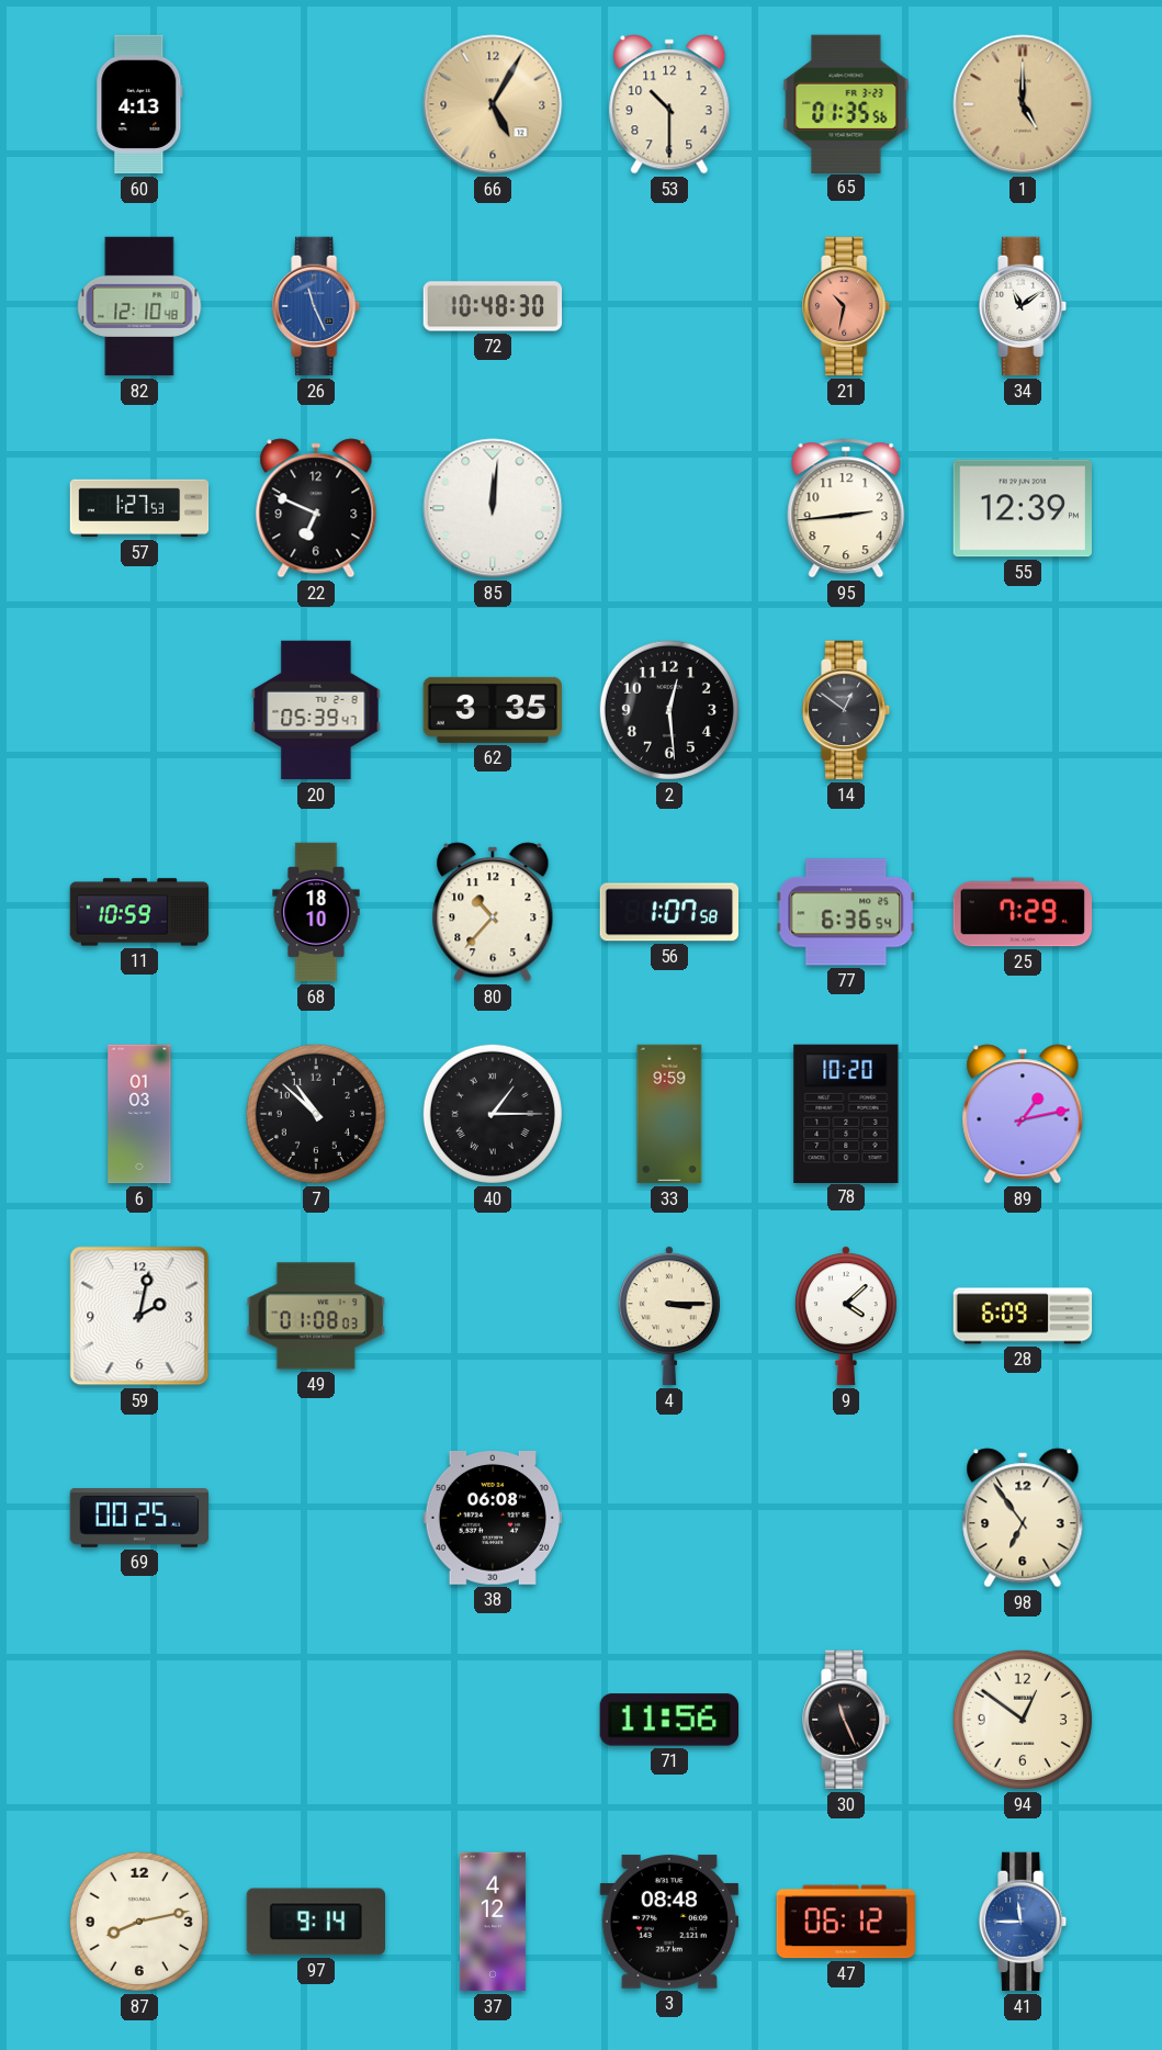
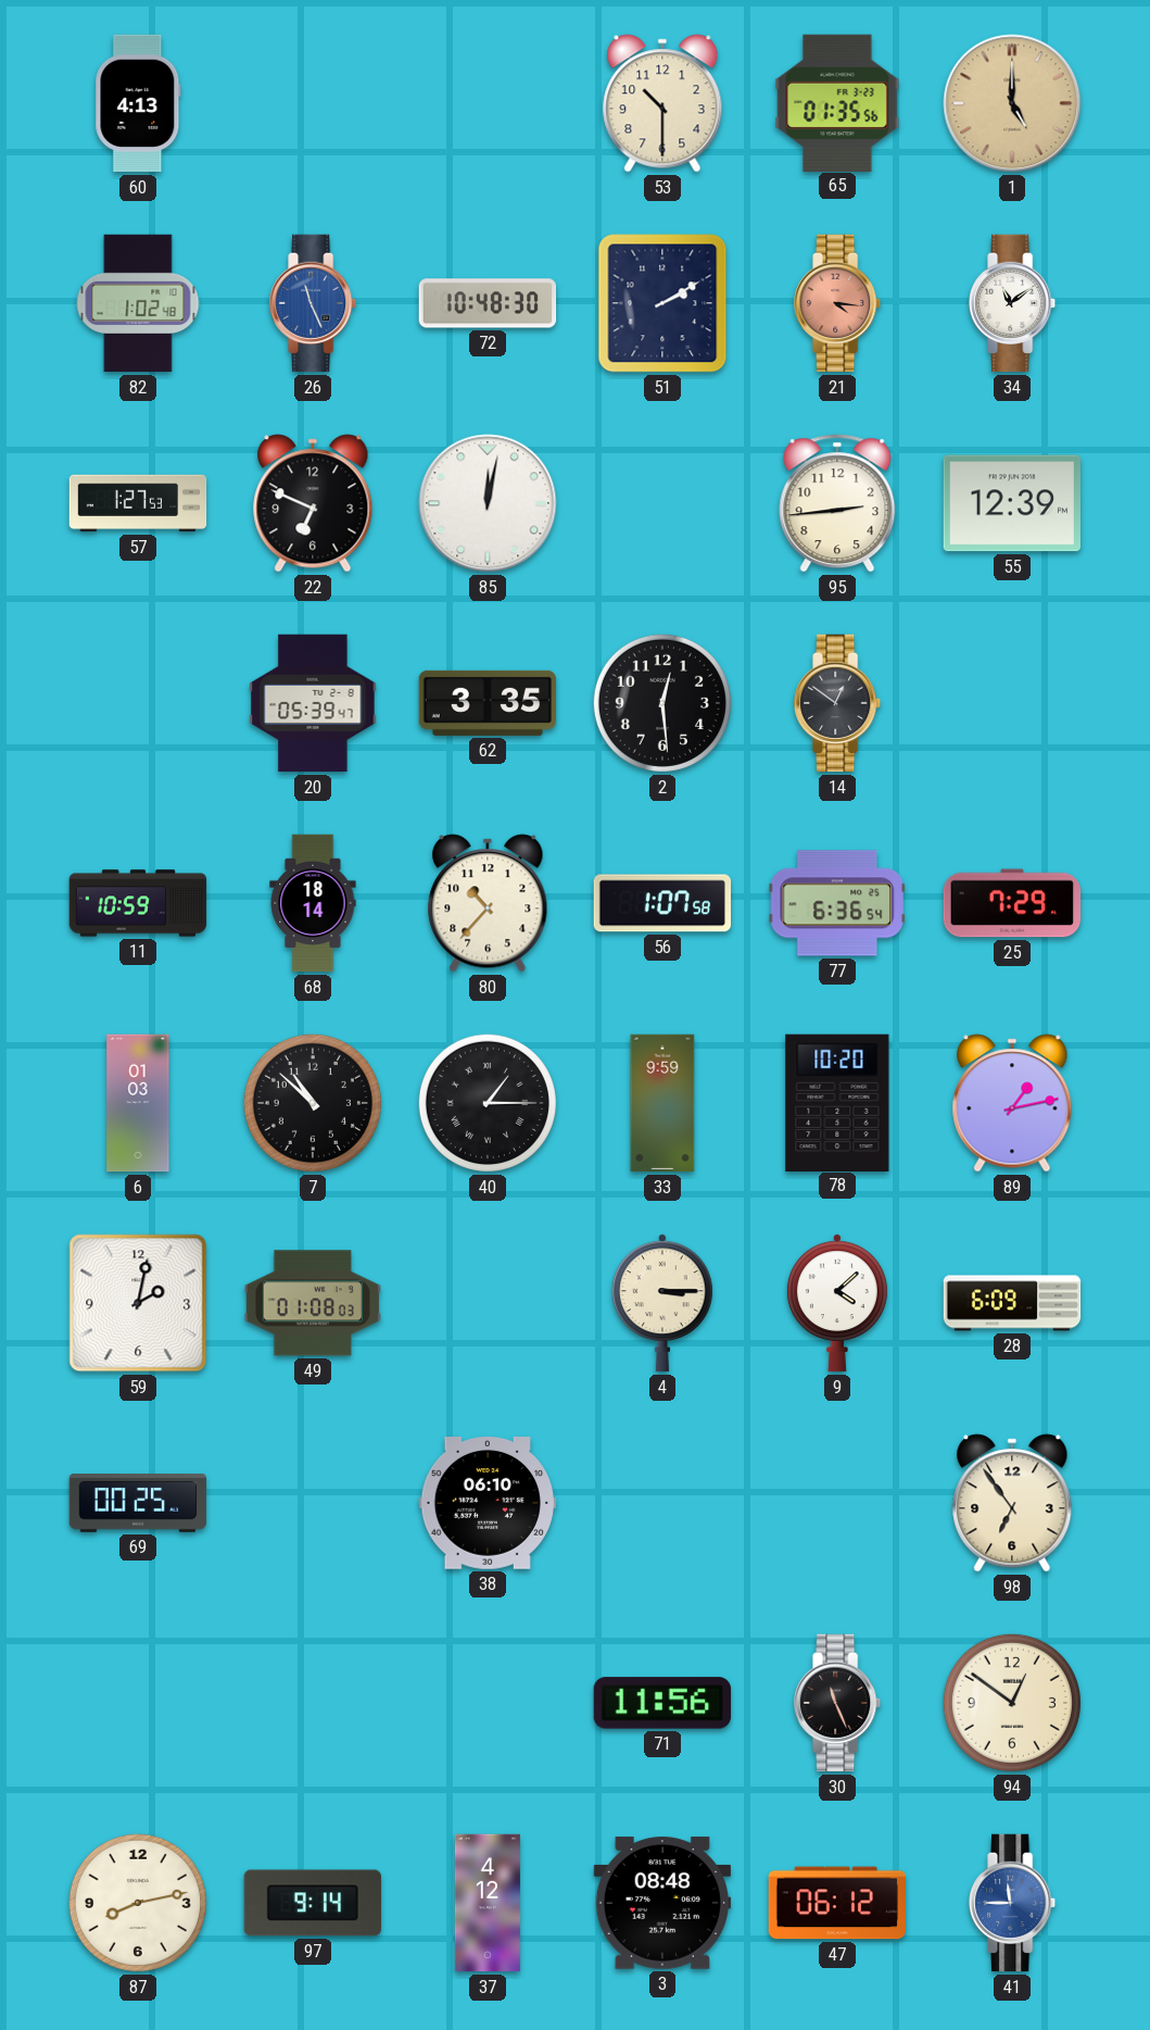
66: 5:05 -> none (493, 104)
82: 12:10 -> 1:02 (138, 303)
51: none -> 2:10 (662, 303)
21: 10:32 -> 4:16 (838, 303)
85: 12:01 -> 12:02 (488, 503)
68: 18:10 -> 18:14 (313, 903)
38: 06:08 -> 06:10 (486, 1504)
